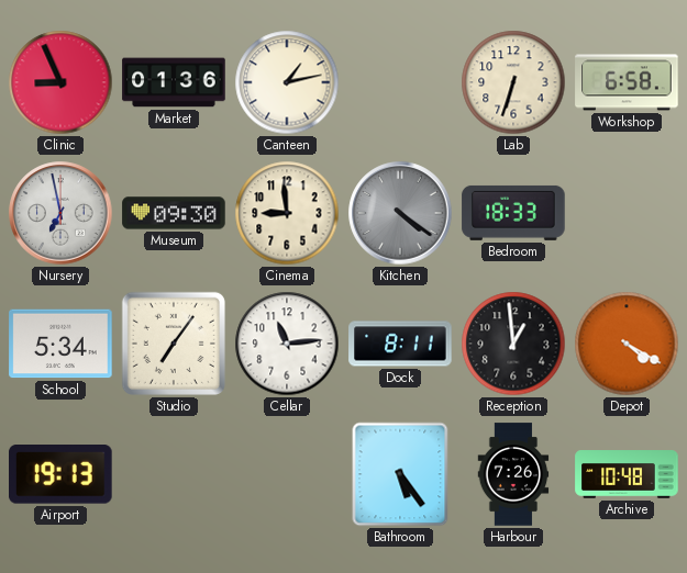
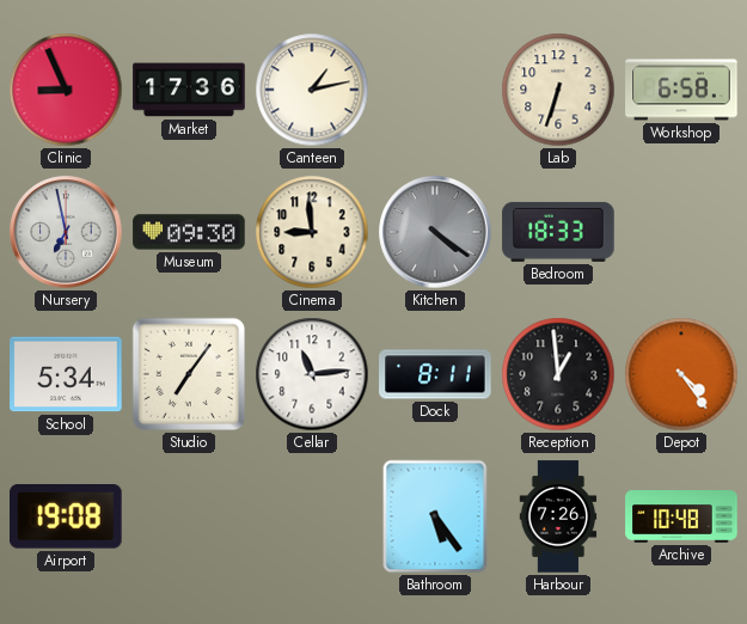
Market: 01:36 -> 17:36 (189, 90)
Depot: 4:20 -> 4:24 (681, 374)
Airport: 19:13 -> 19:08 (67, 516)
